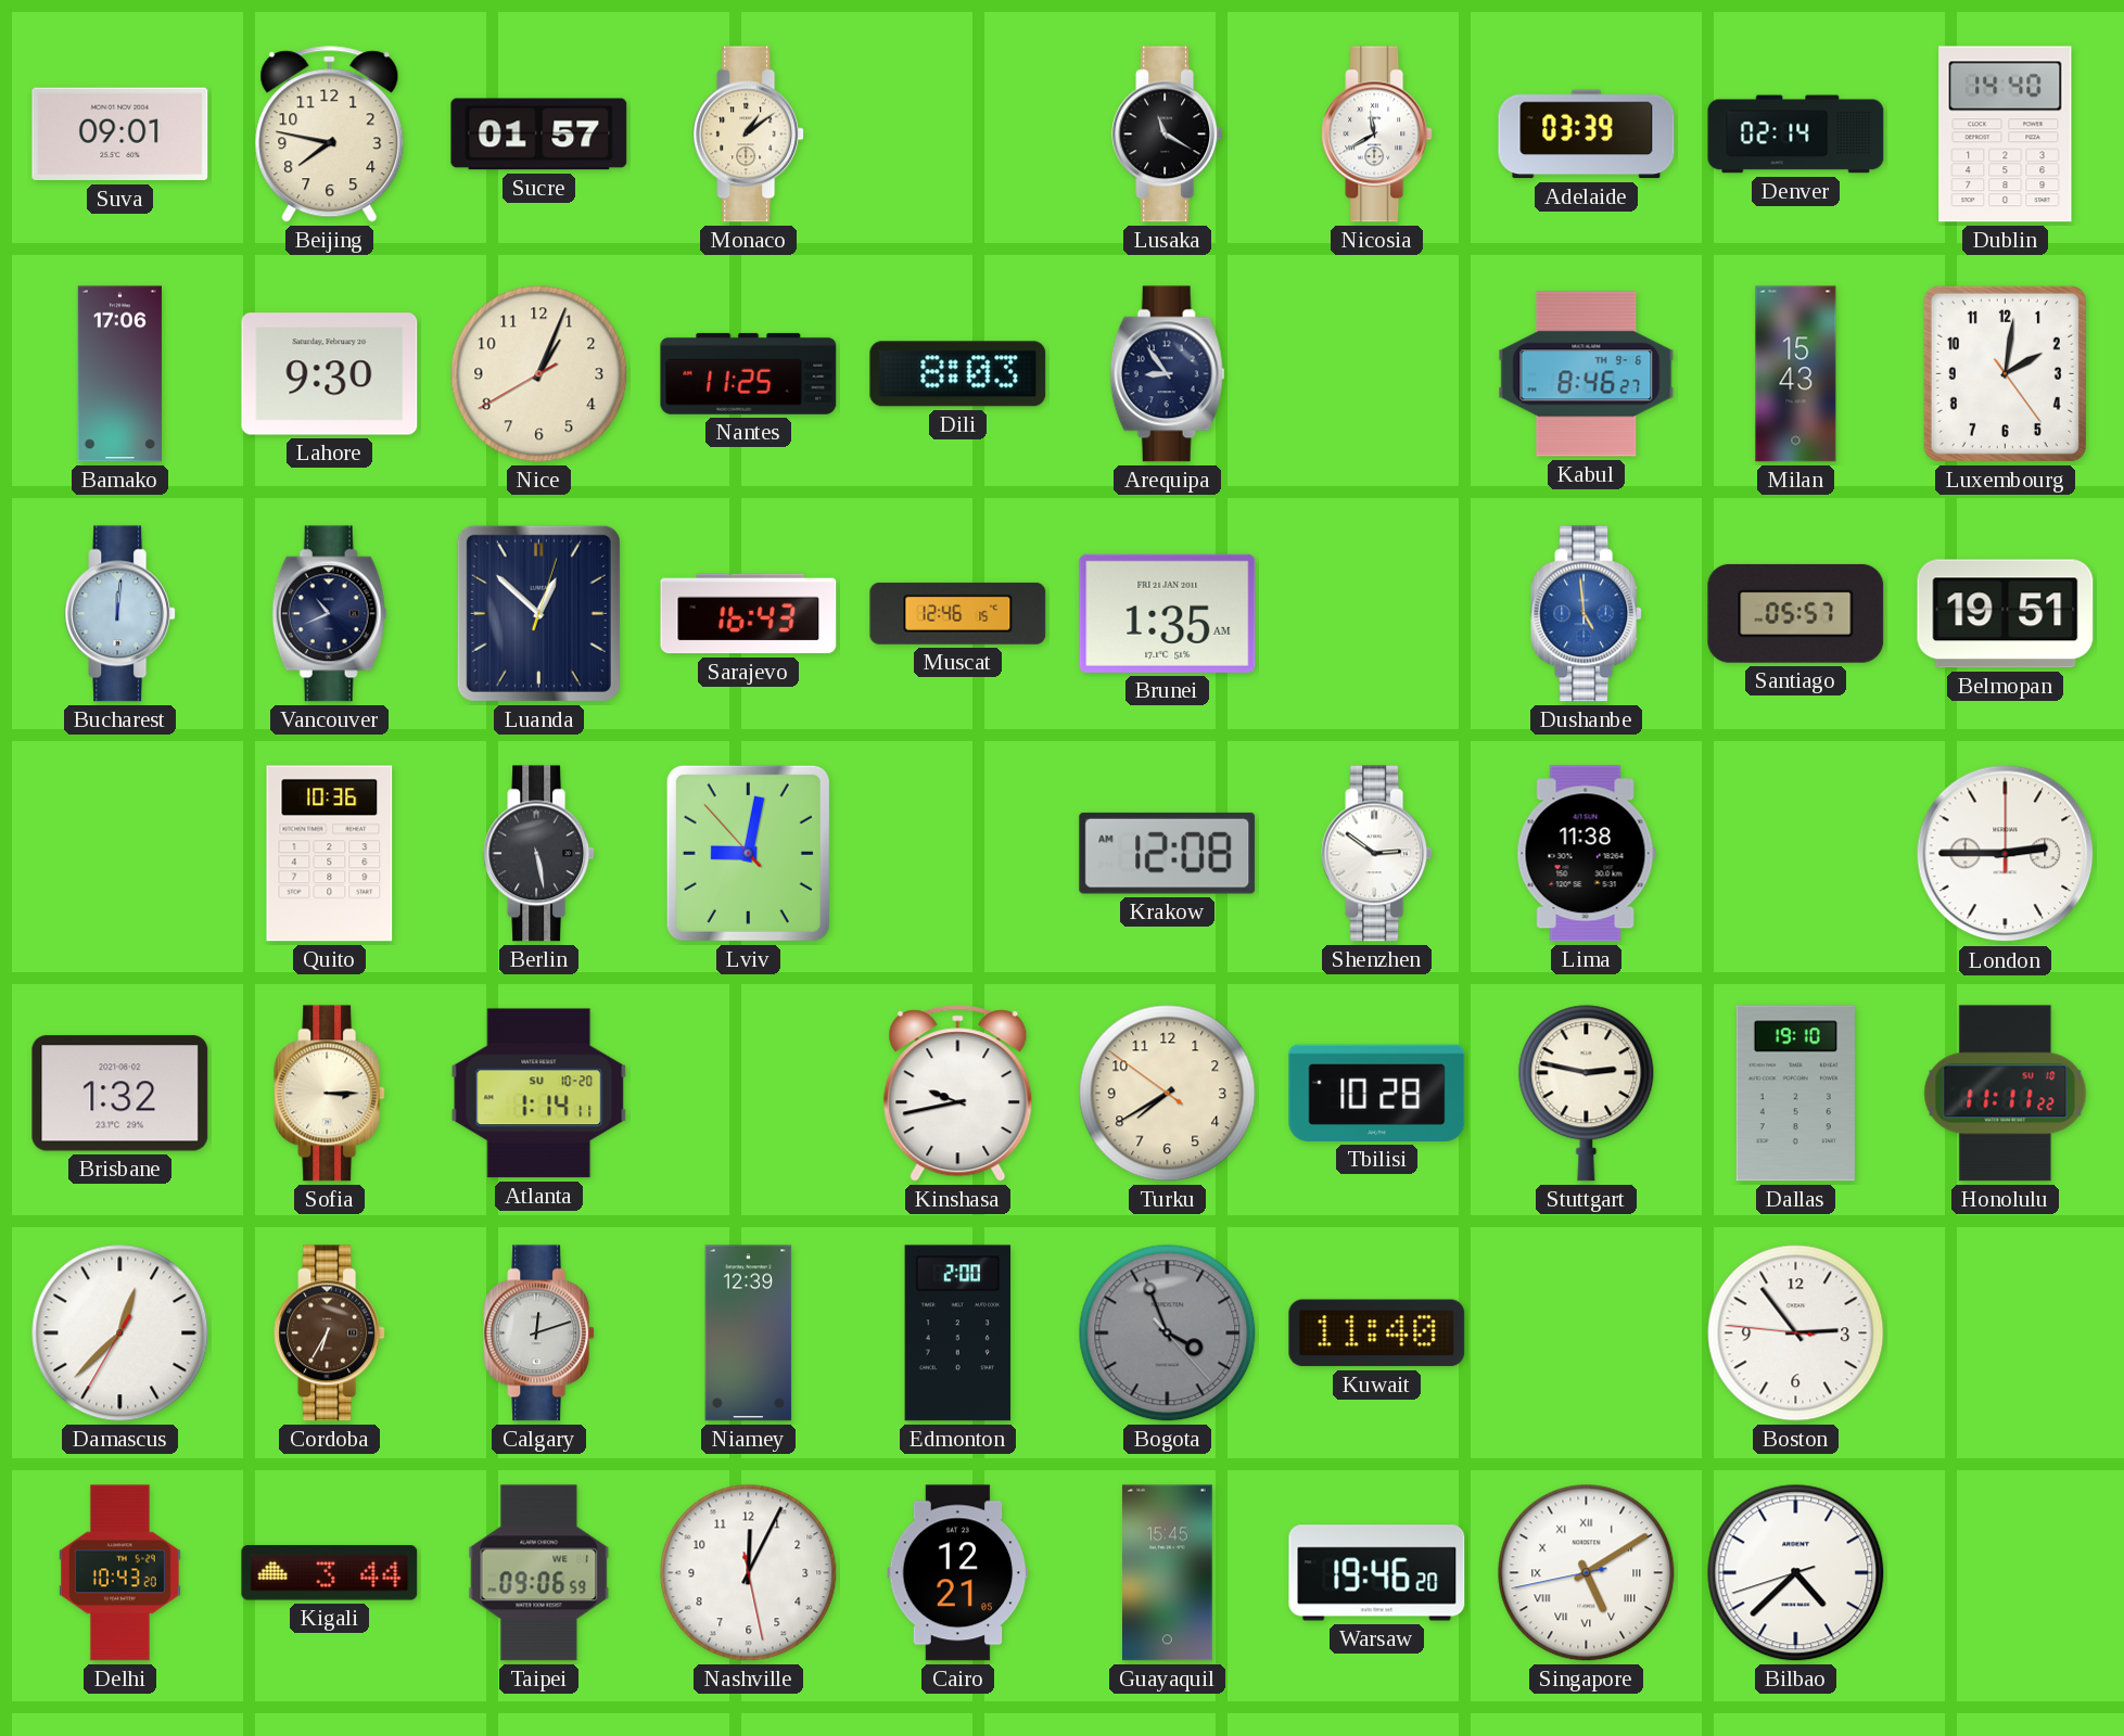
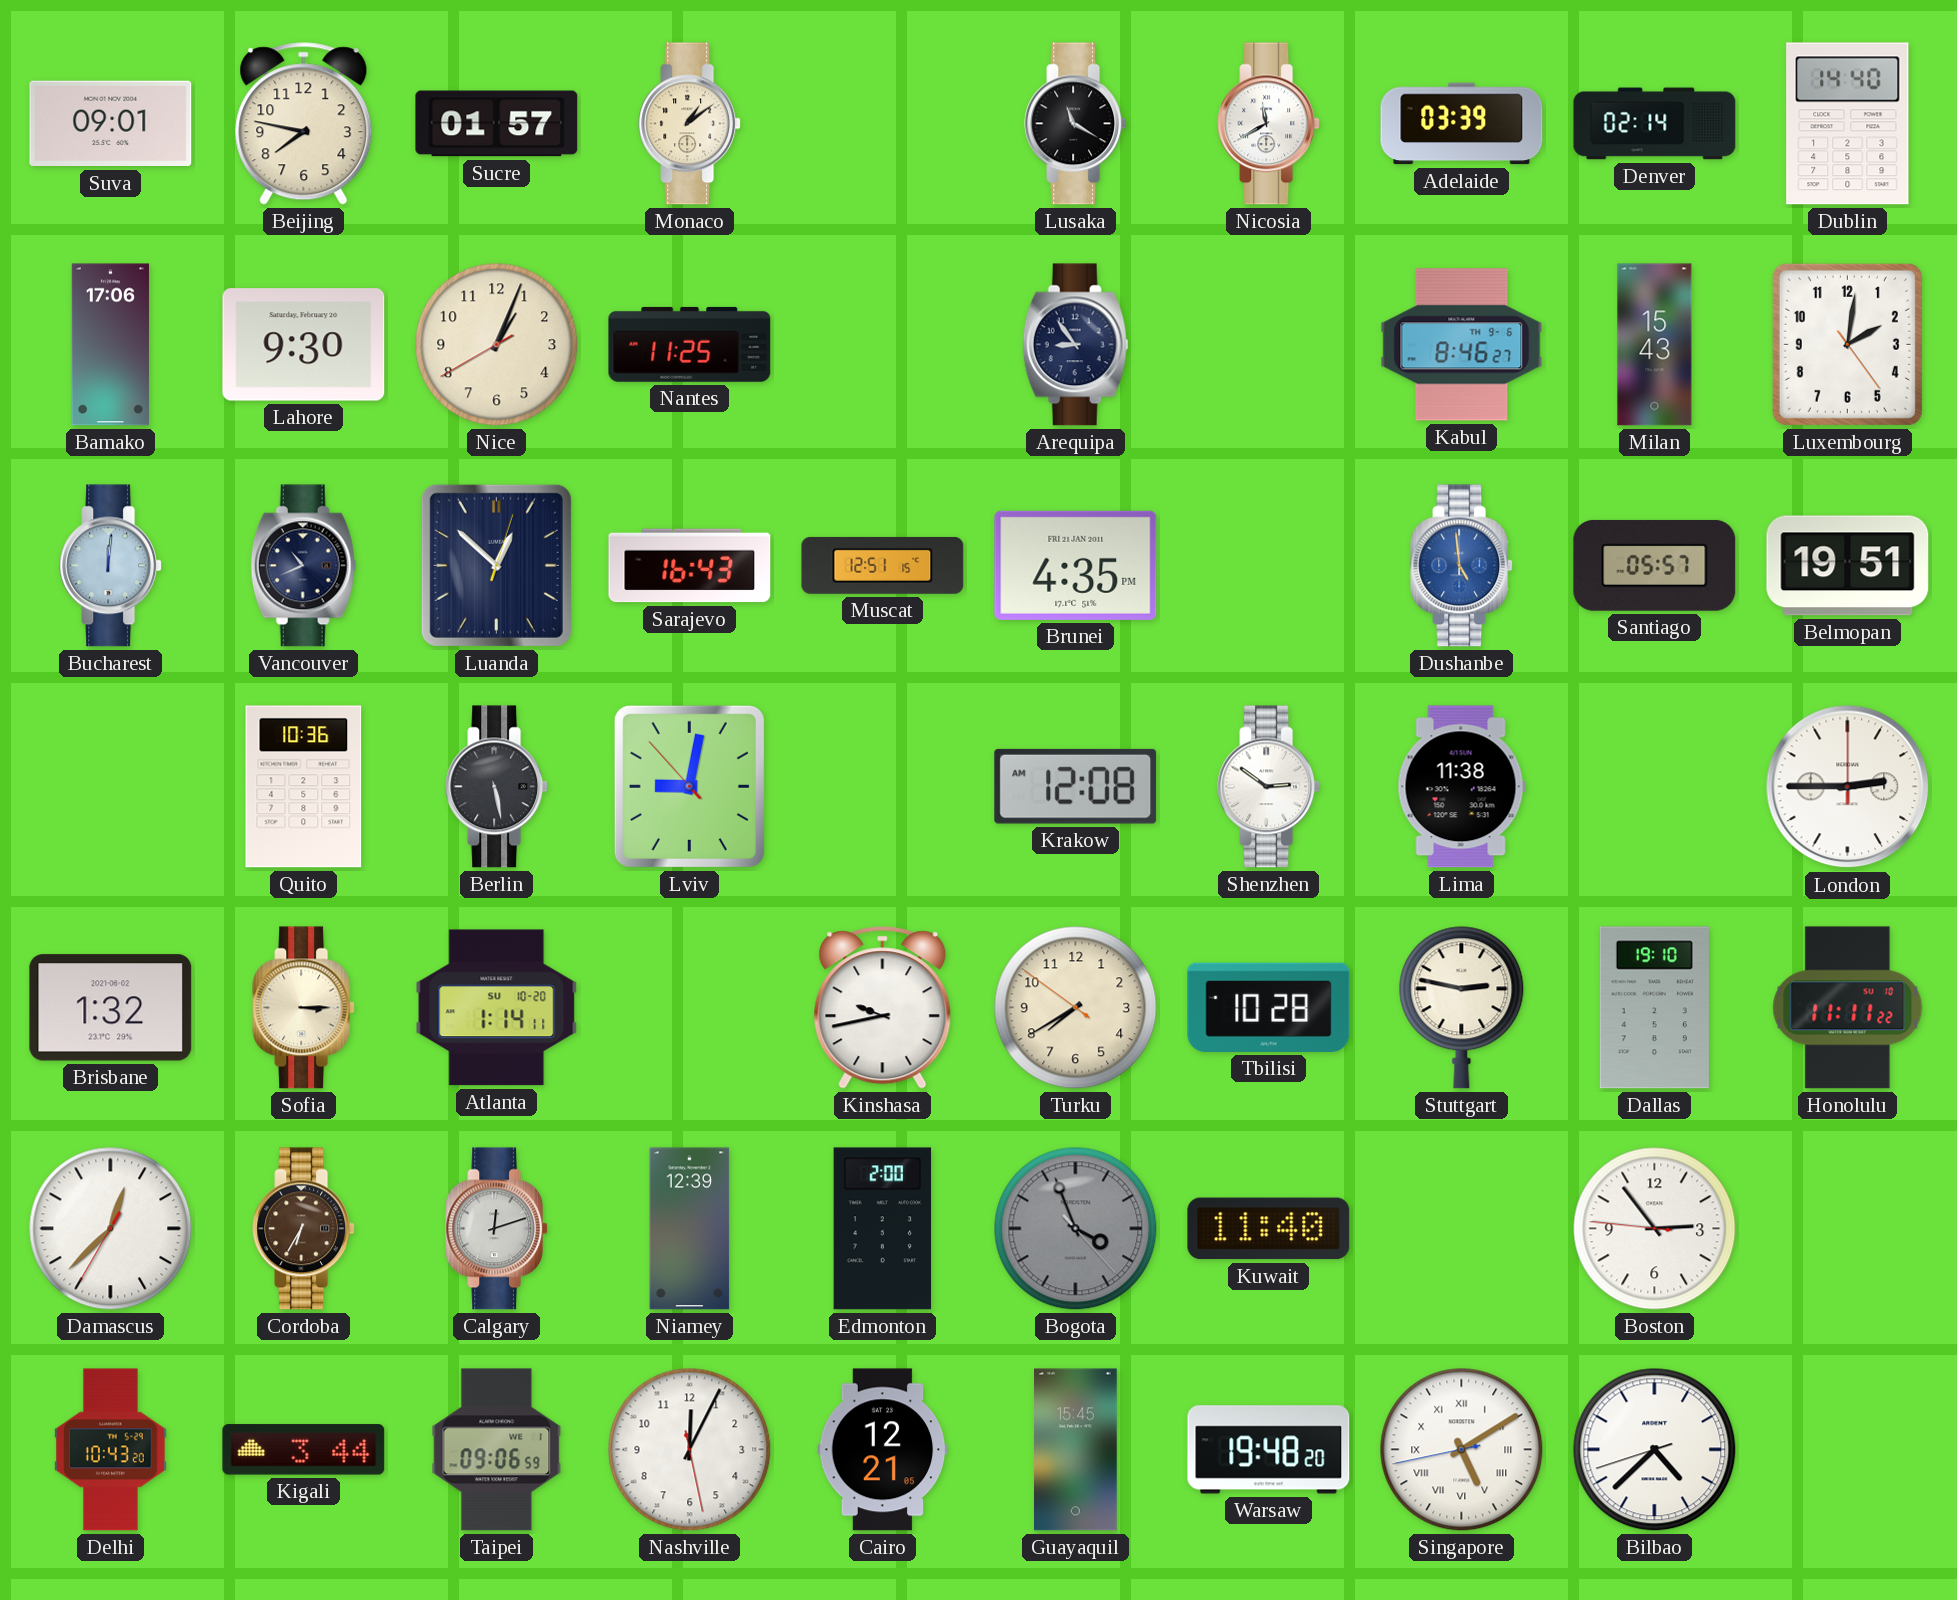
Dili: 8:03 -> none (958, 374)
Muscat: 12:46 -> 12:51 (883, 565)
Brunei: 1:35 -> 4:35 (1076, 565)
Warsaw: 19:46 -> 19:48 (1269, 1450)
